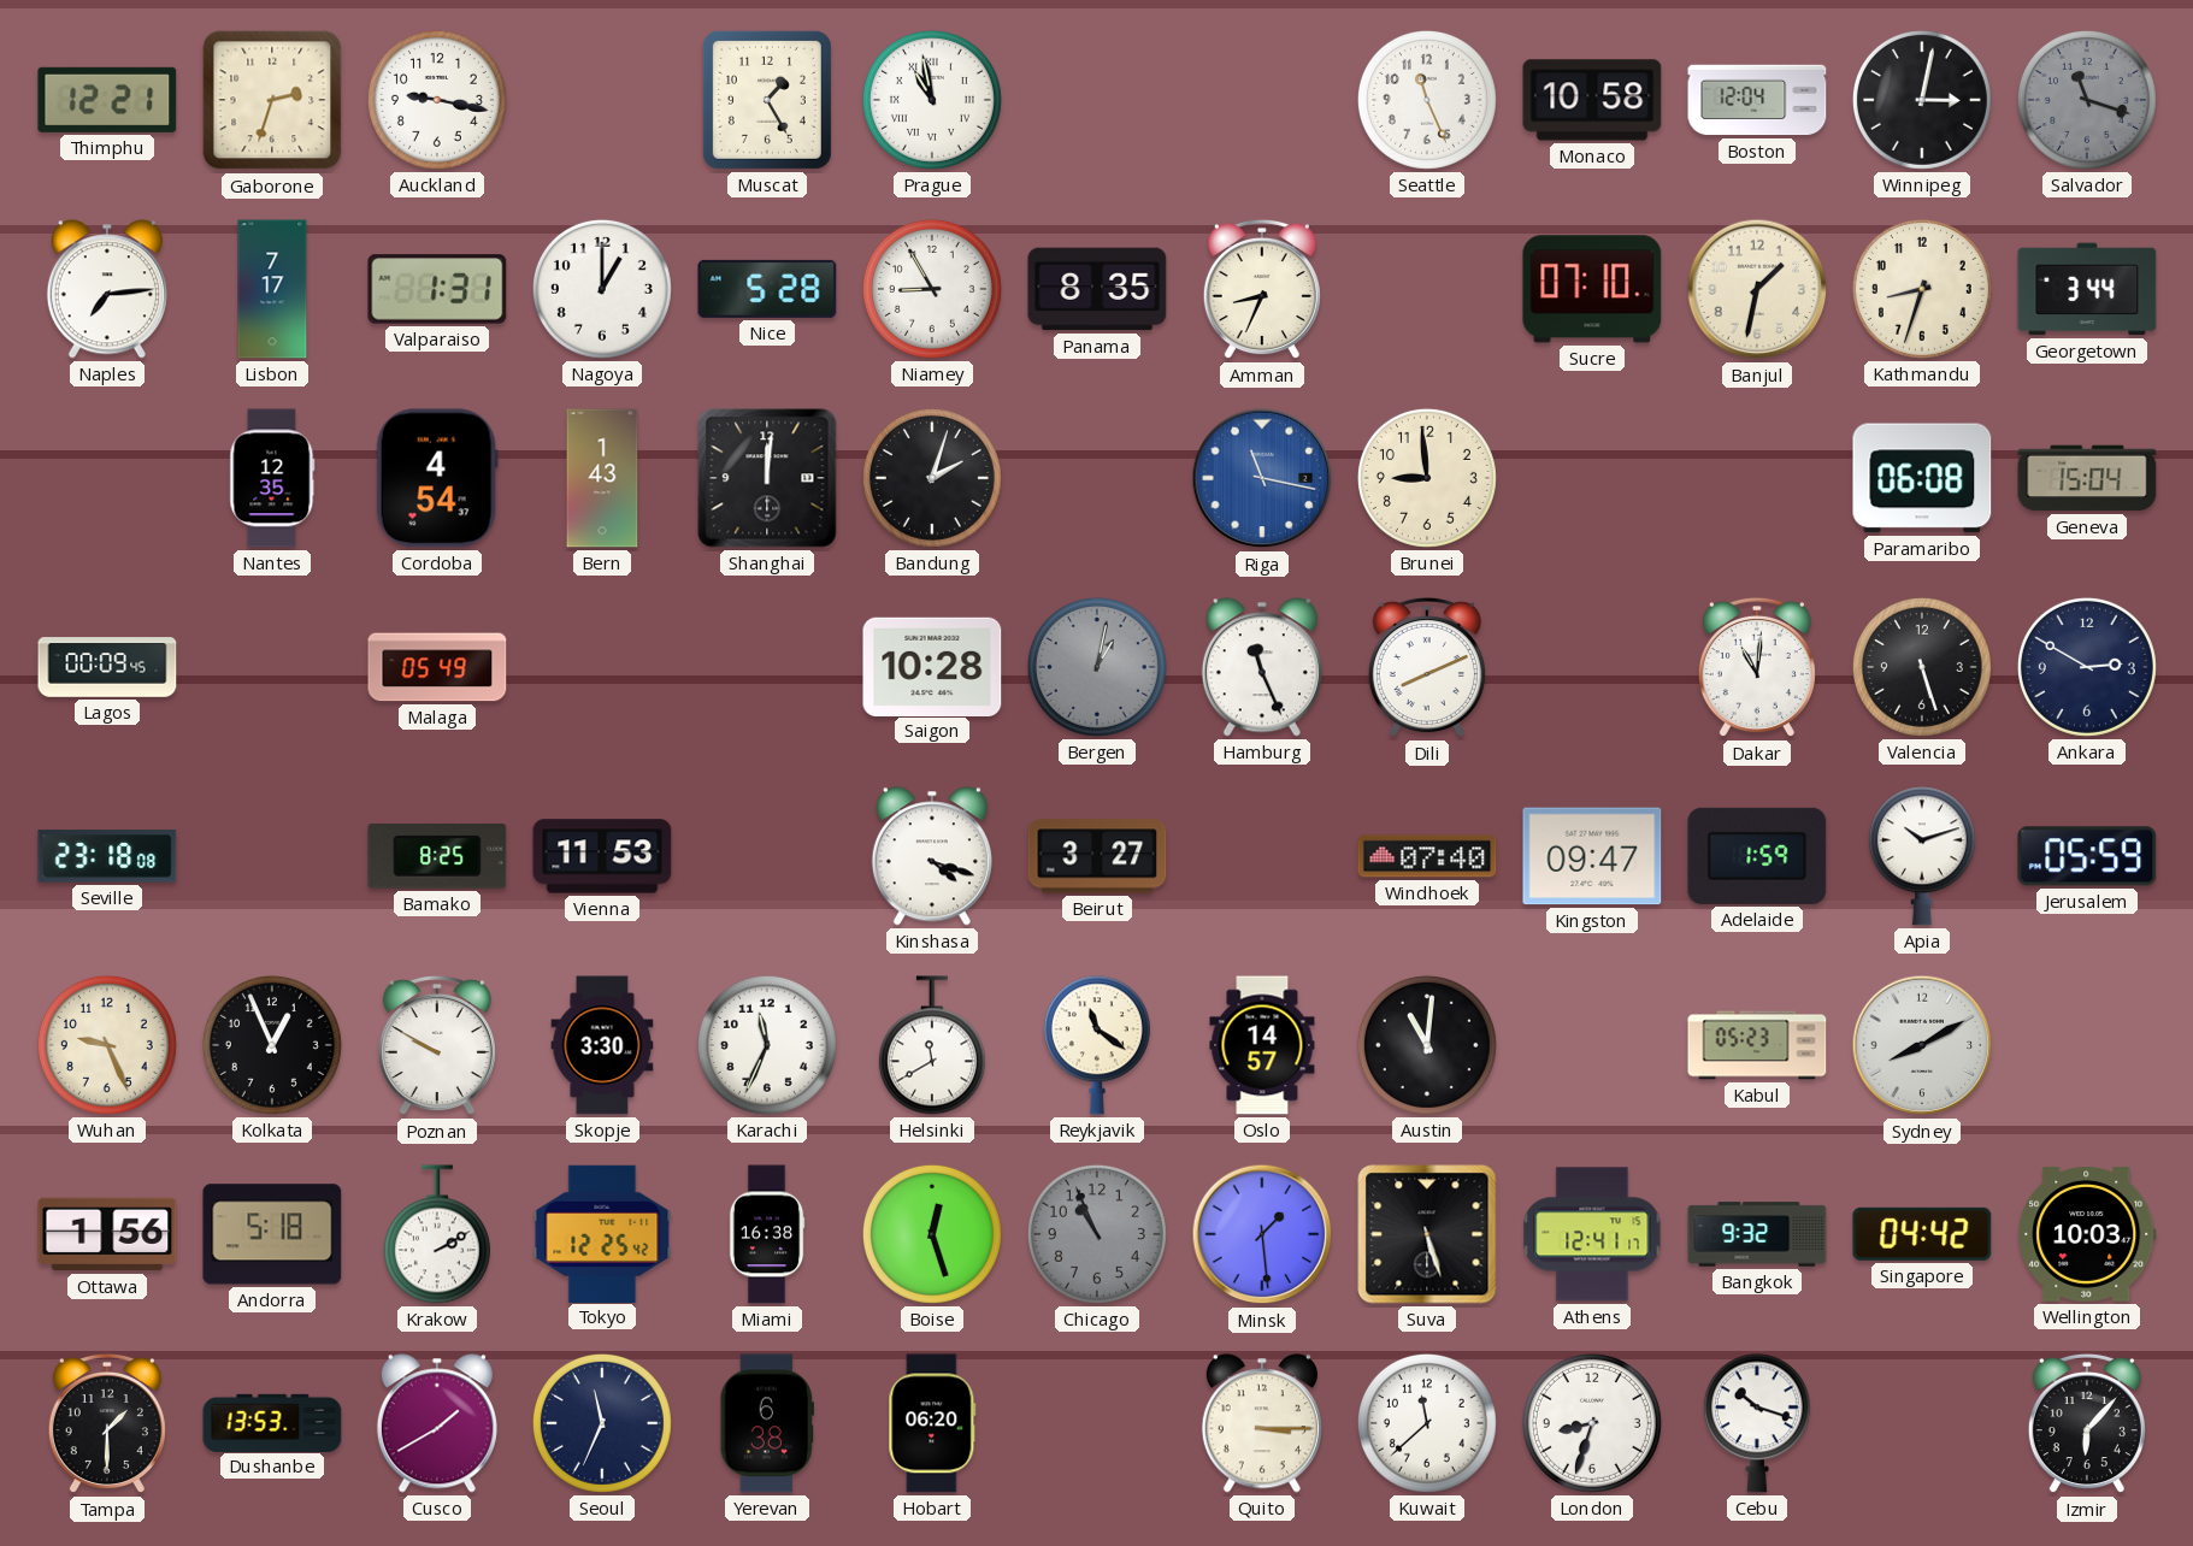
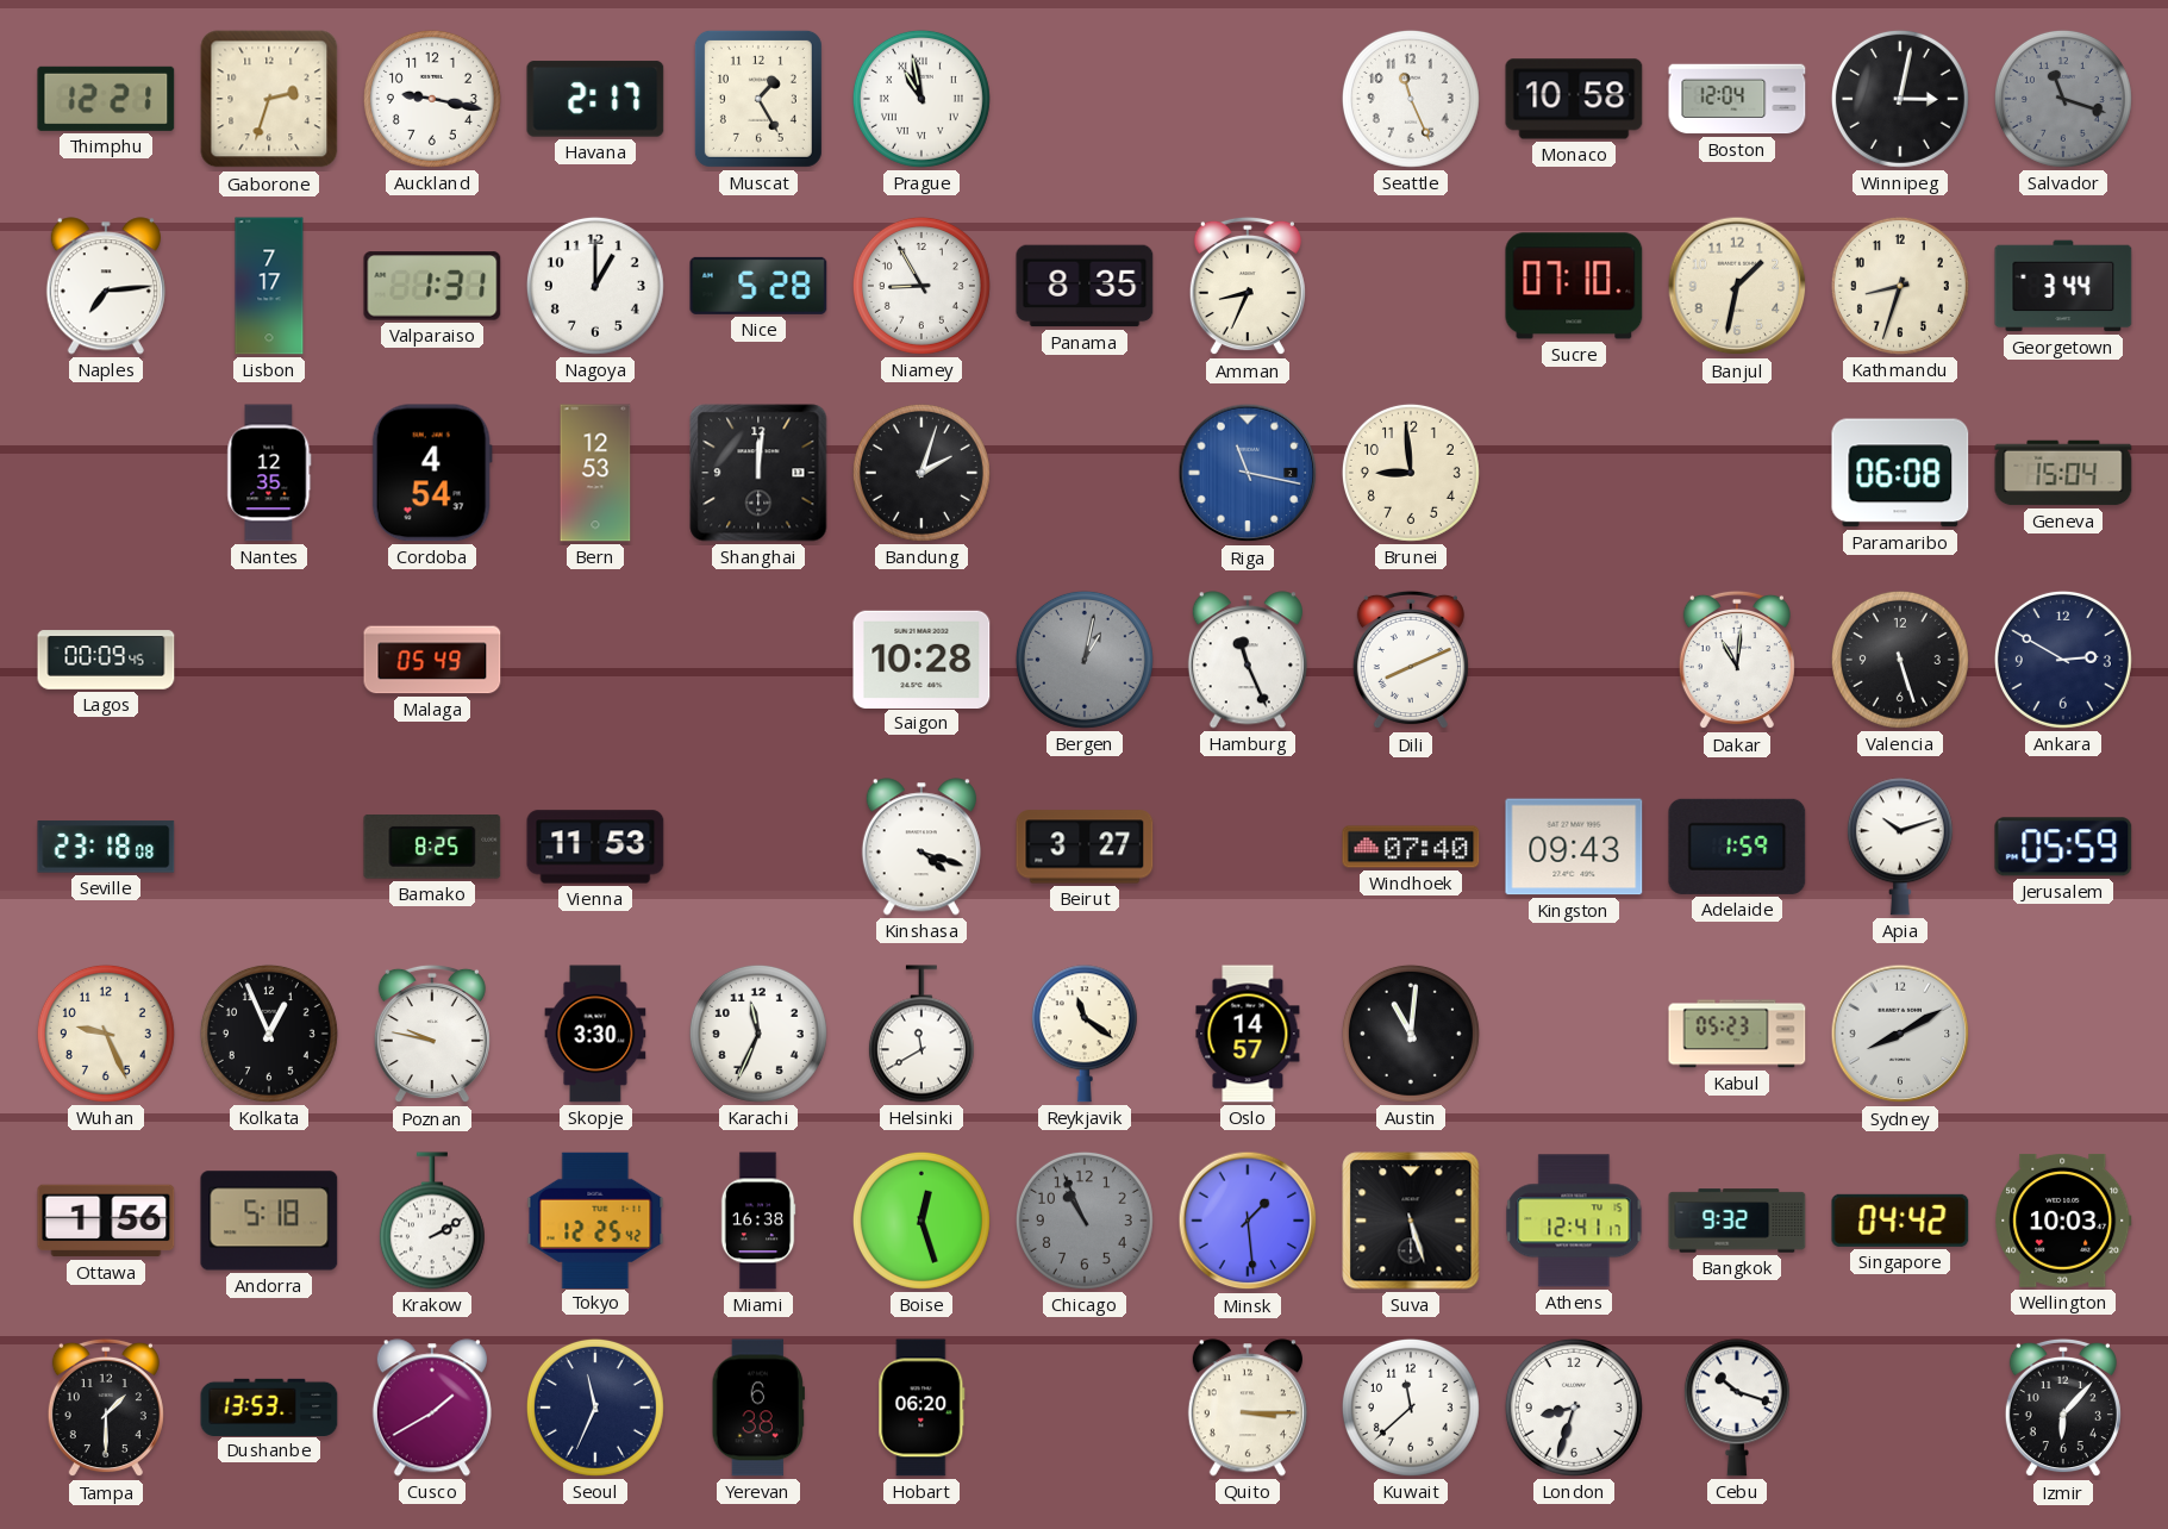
Havana: none -> 2:17 (595, 99)
Bern: 1:43 -> 12:53 (595, 473)
Kingston: 09:47 -> 09:43 (1574, 847)
Poznan: 9:50 -> 9:47 (432, 1034)
